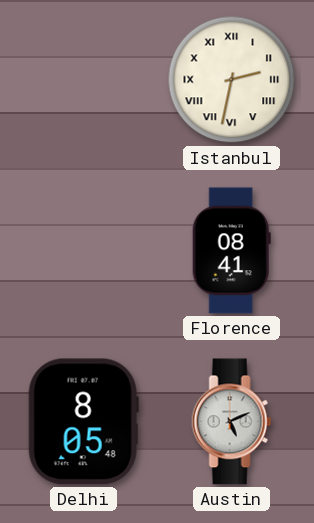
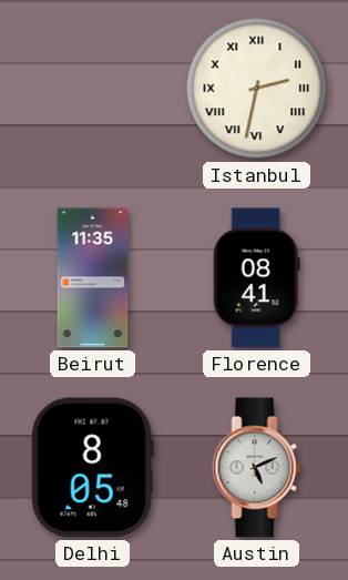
Beirut: none -> 11:35 (93, 278)
